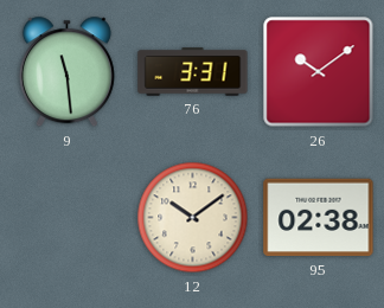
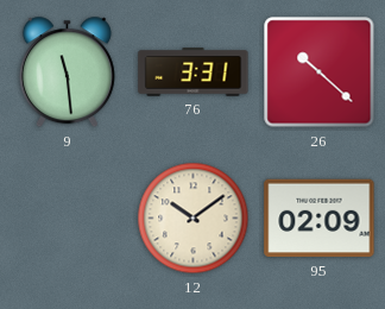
26: 10:09 -> 10:22 (320, 72)
95: 02:38 -> 02:09 (320, 219)
